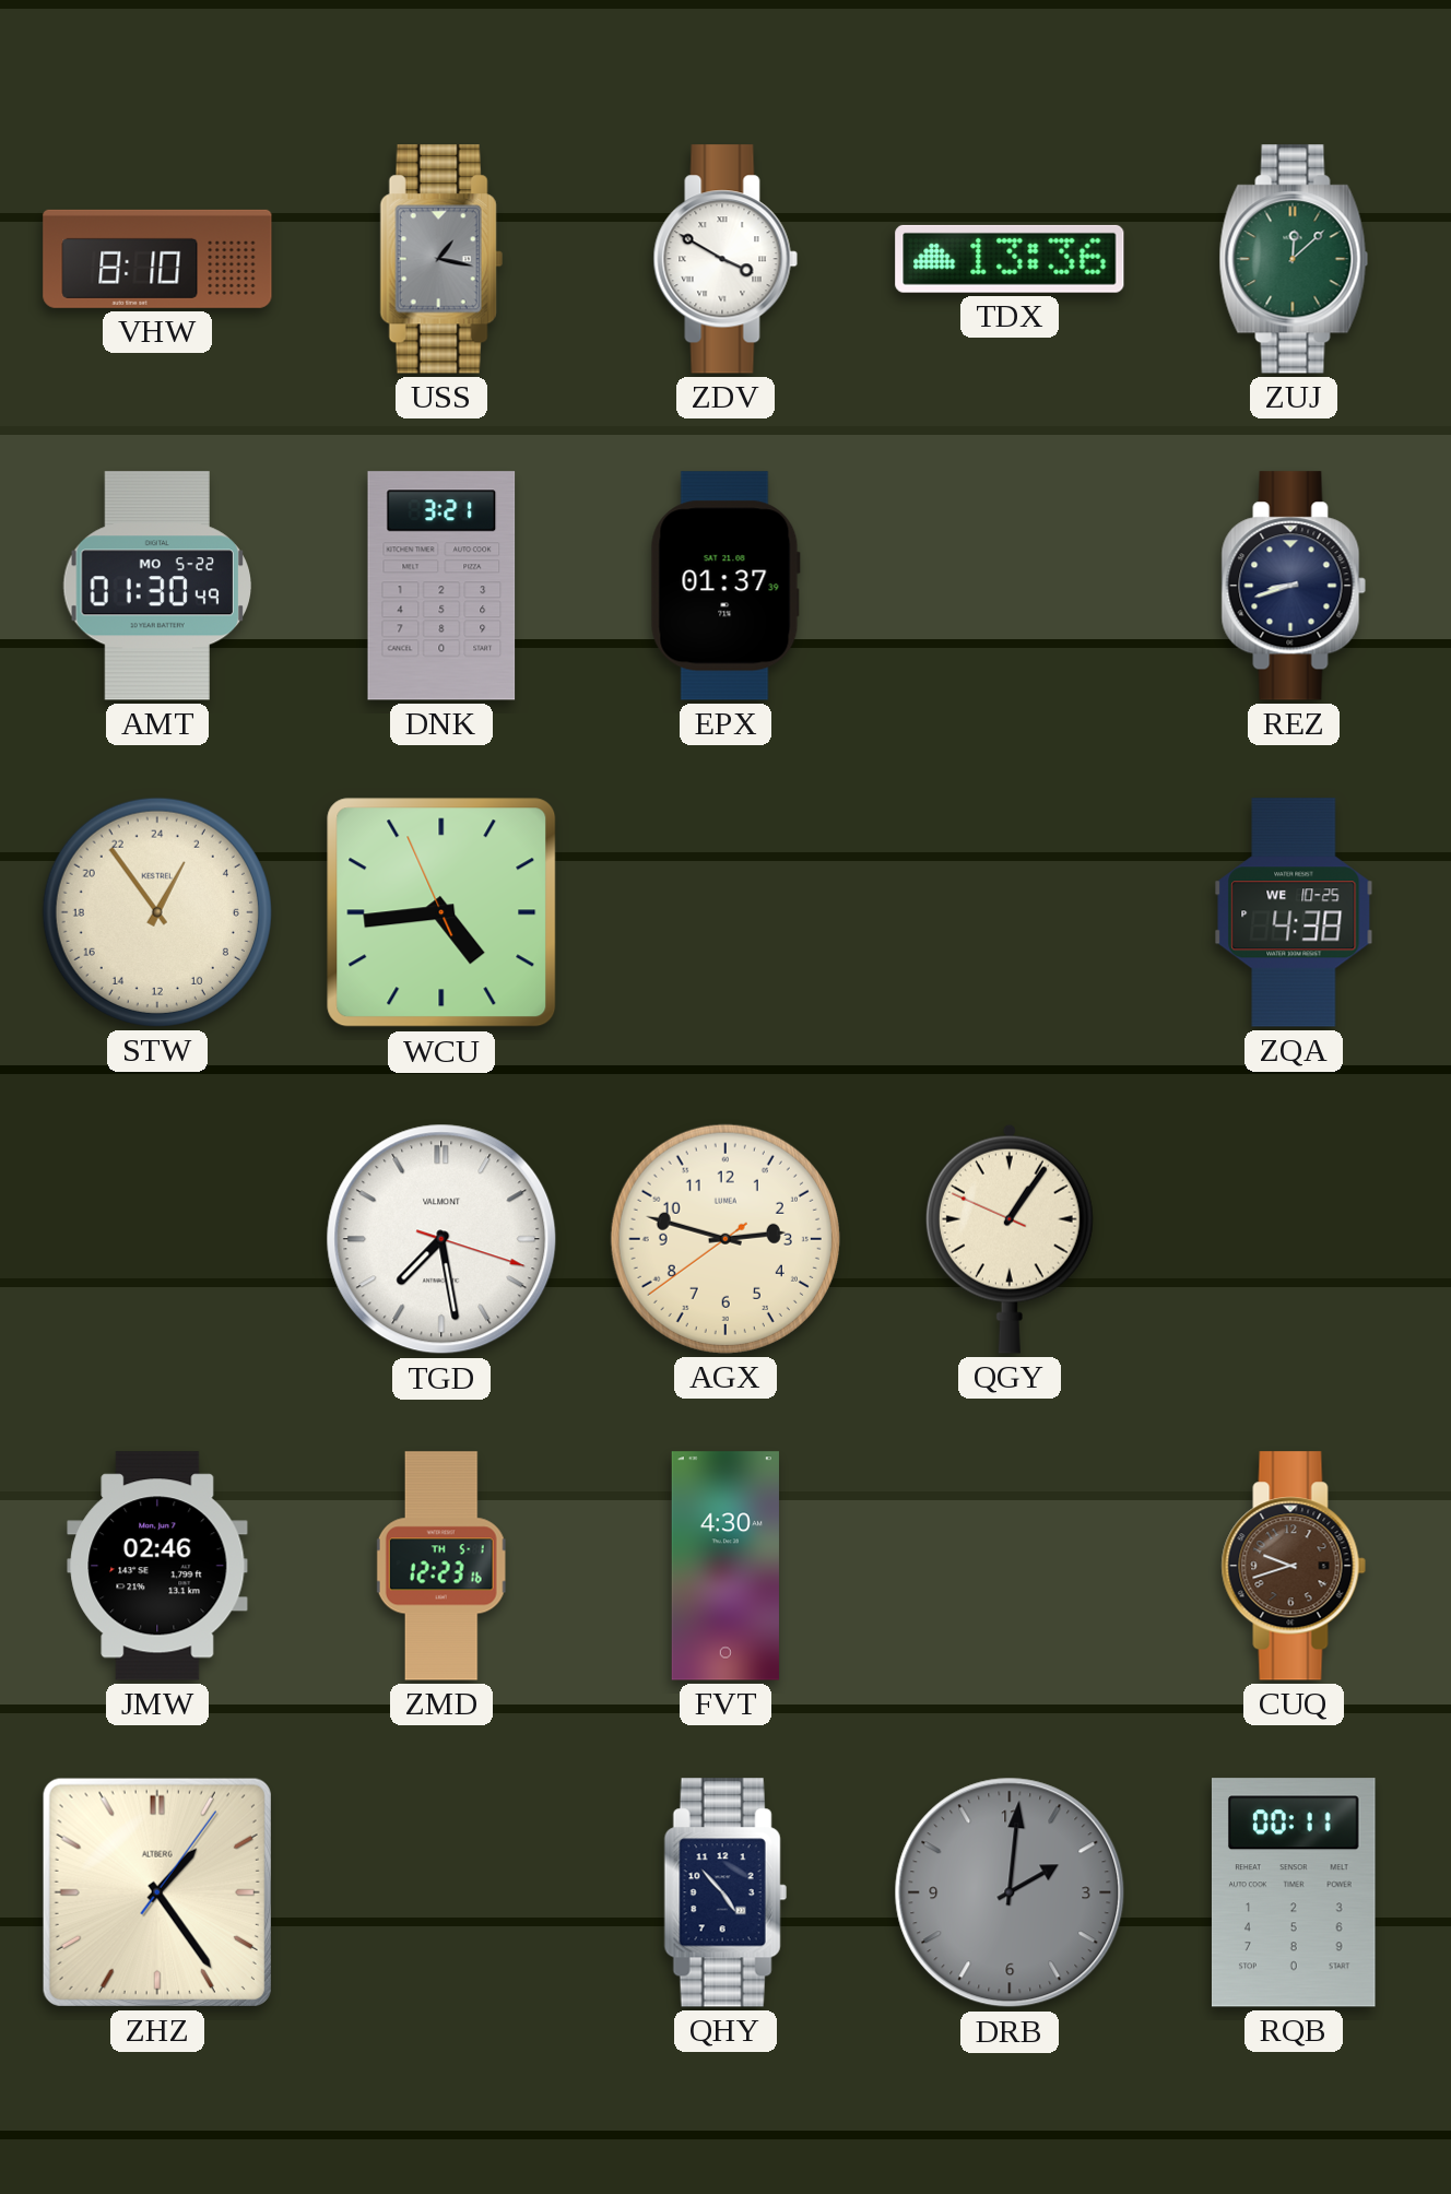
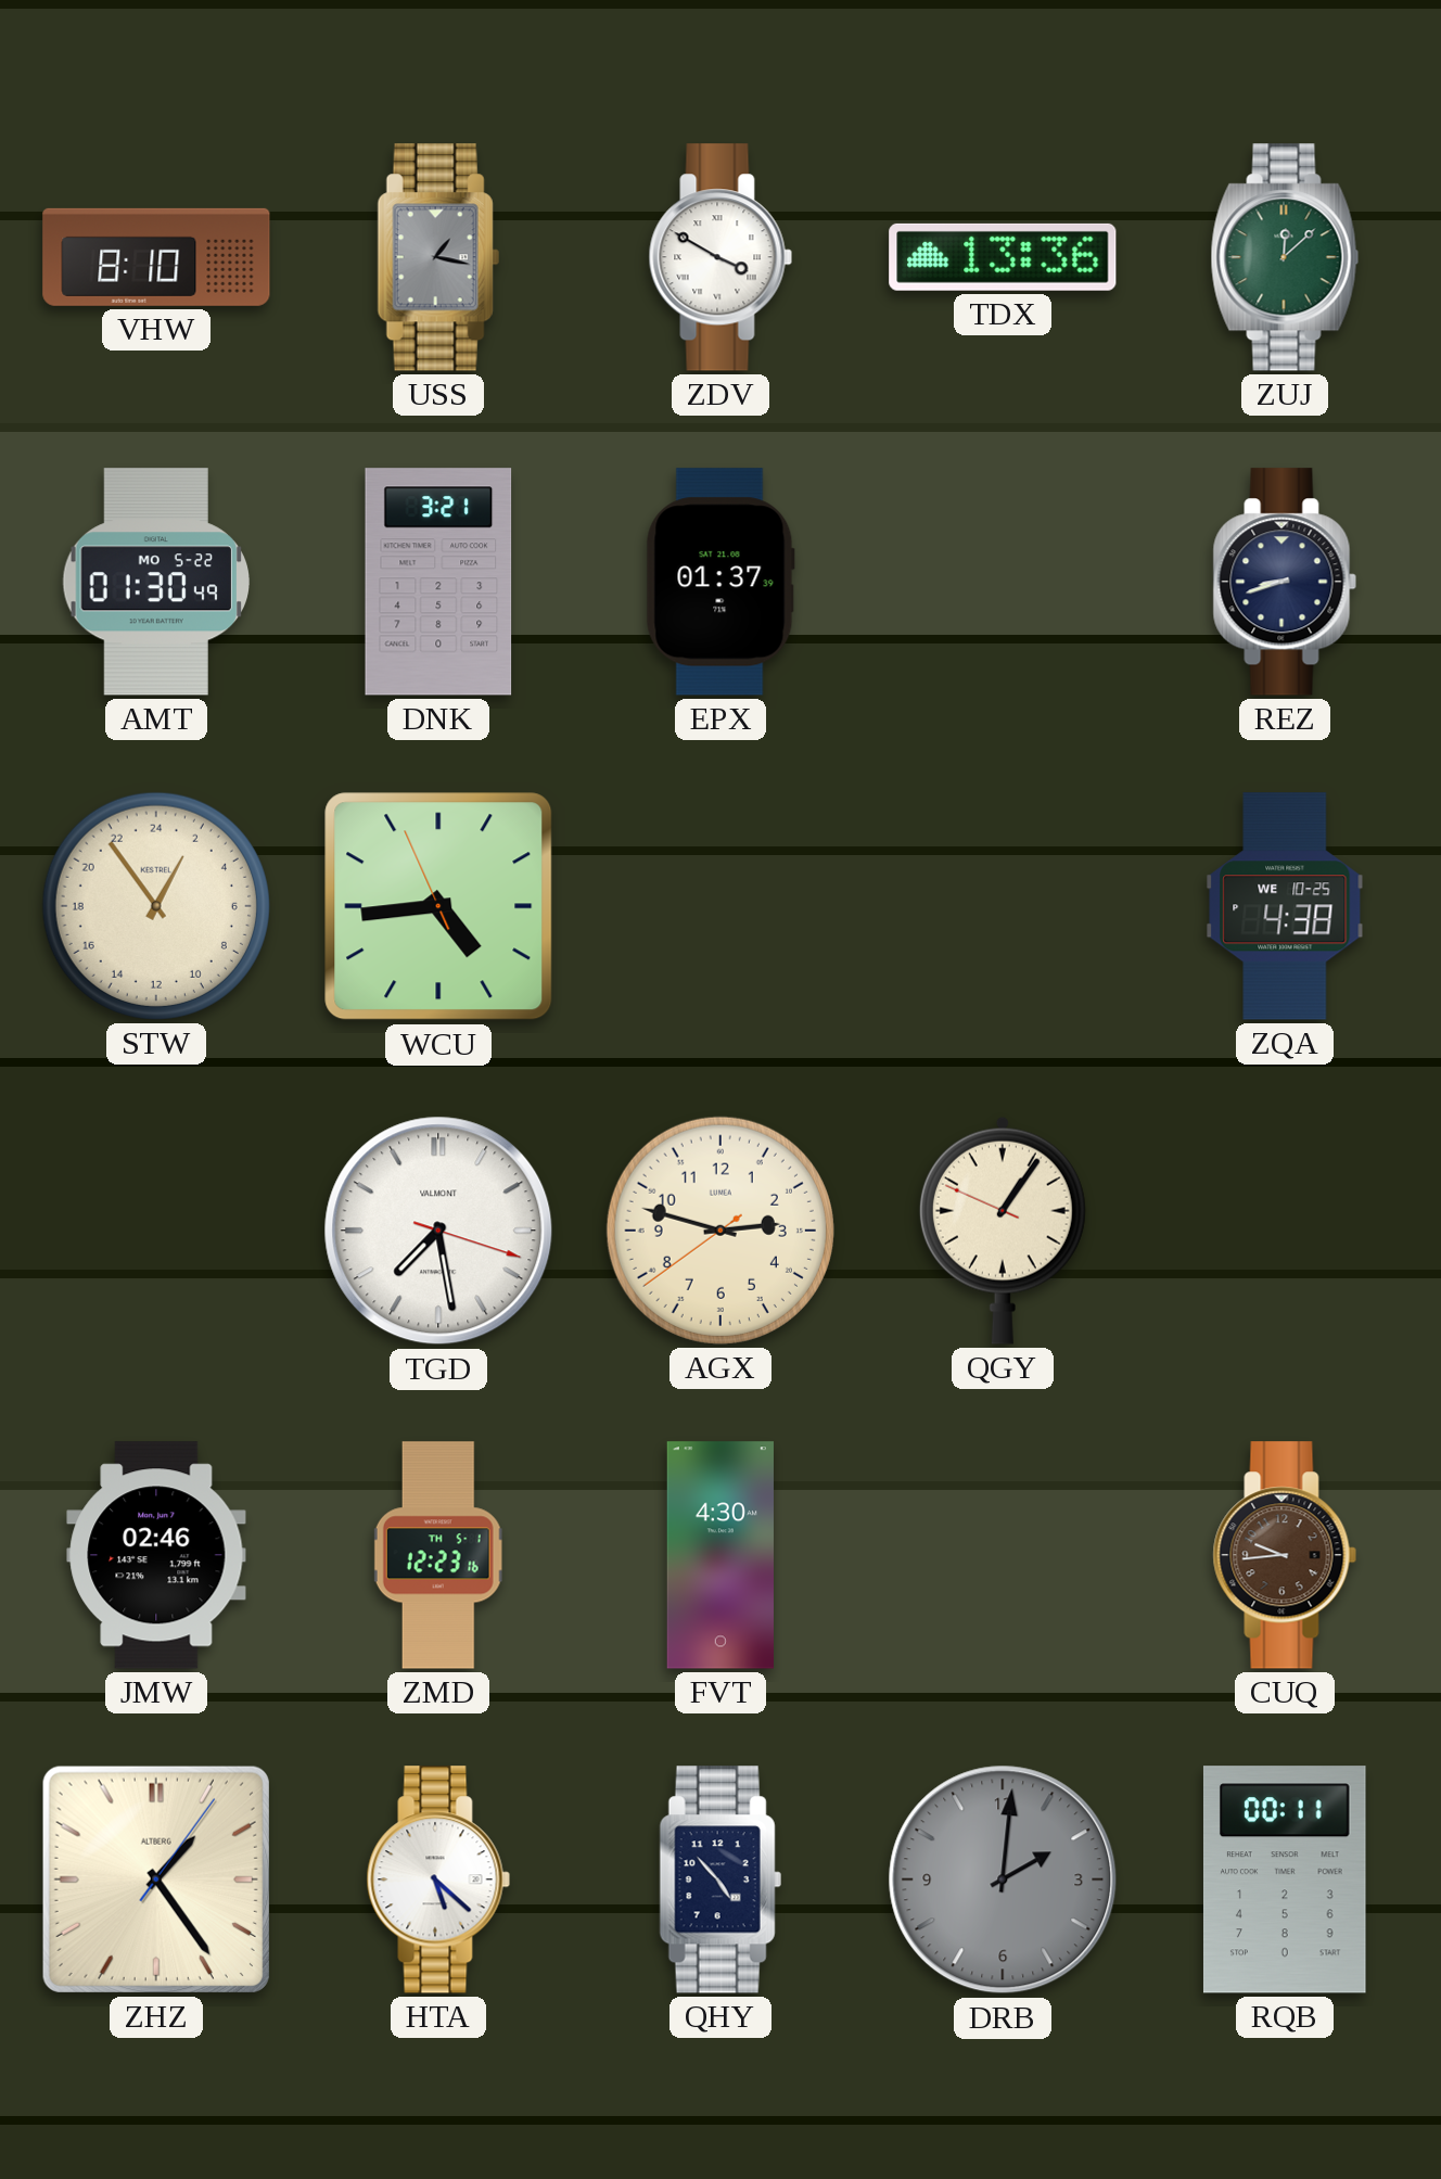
CUQ: 9:42 -> 9:44 (1285, 1555)
HTA: none -> 5:22 (438, 1879)
